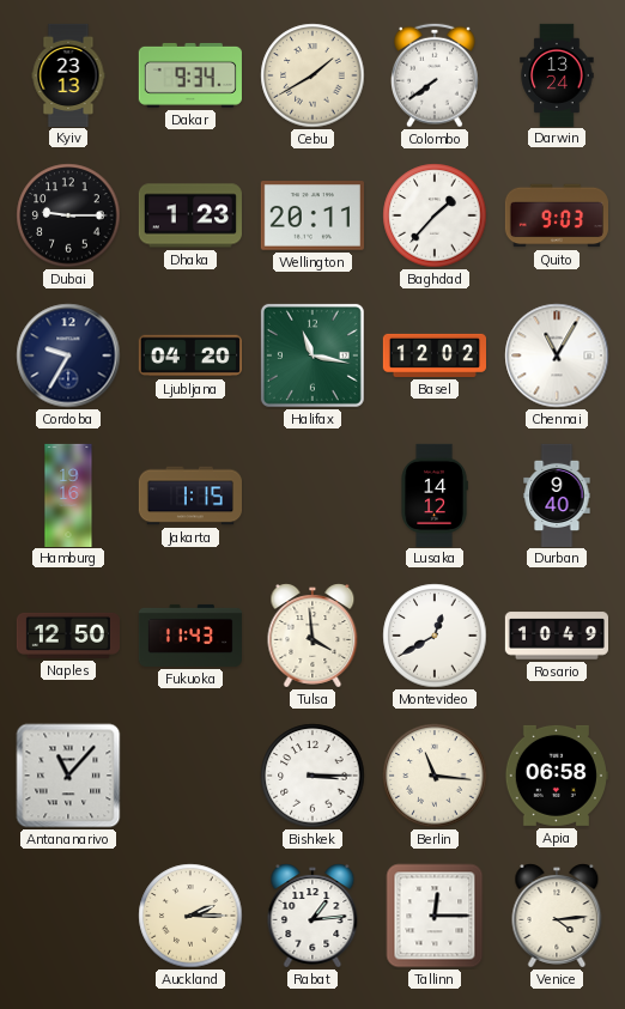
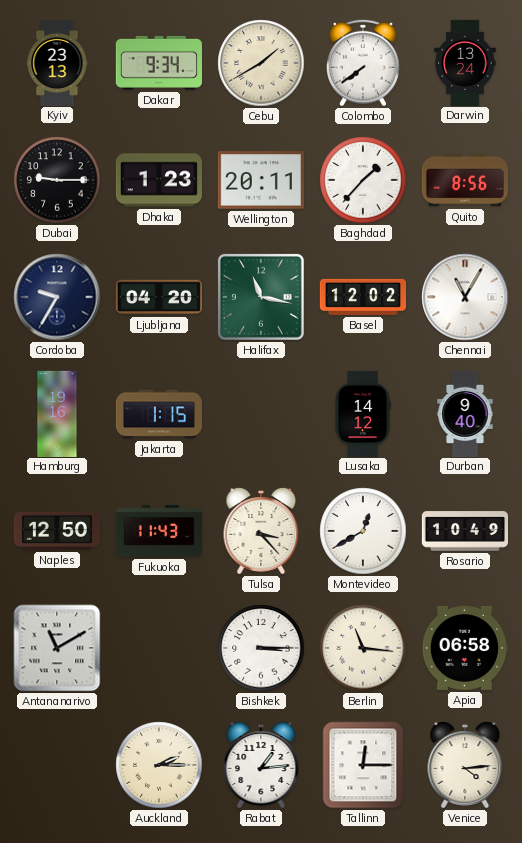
Quito: 9:03 -> 8:56 (464, 180)
Tulsa: 3:59 -> 3:23 (261, 531)
Antananarivo: 11:07 -> 11:10 (57, 648)
